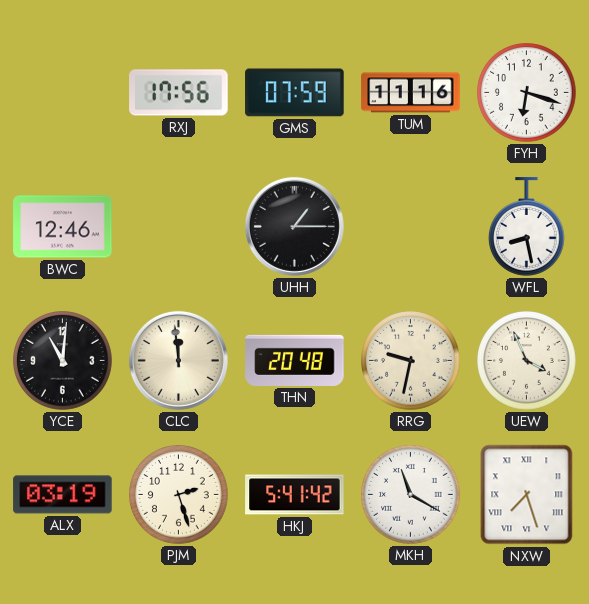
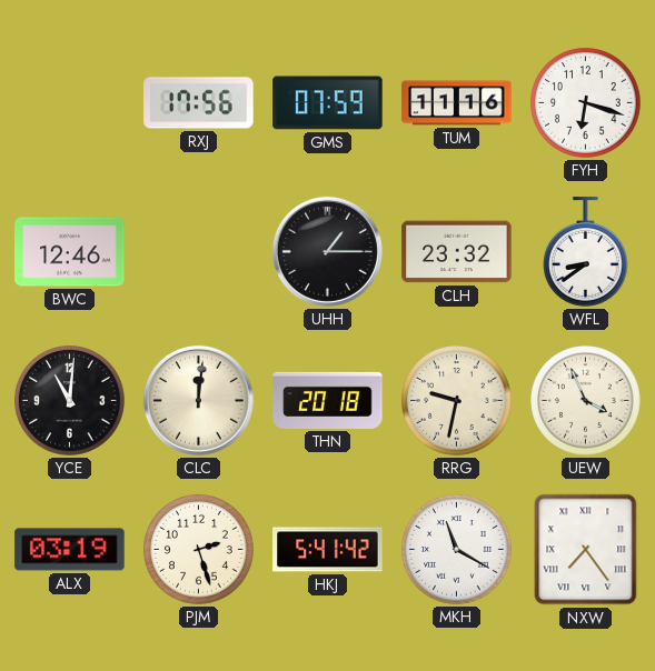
CLH: none -> 23:32 (457, 252)
WFL: 8:28 -> 8:39 (586, 252)
CLC: 11:59 -> 12:01 (198, 400)
THN: 20:48 -> 20:18 (328, 400)
NXW: 7:27 -> 7:24 (586, 550)
